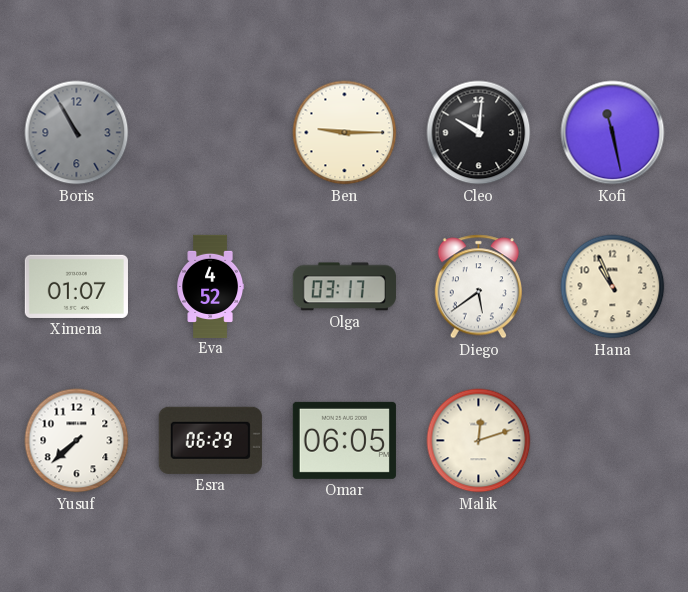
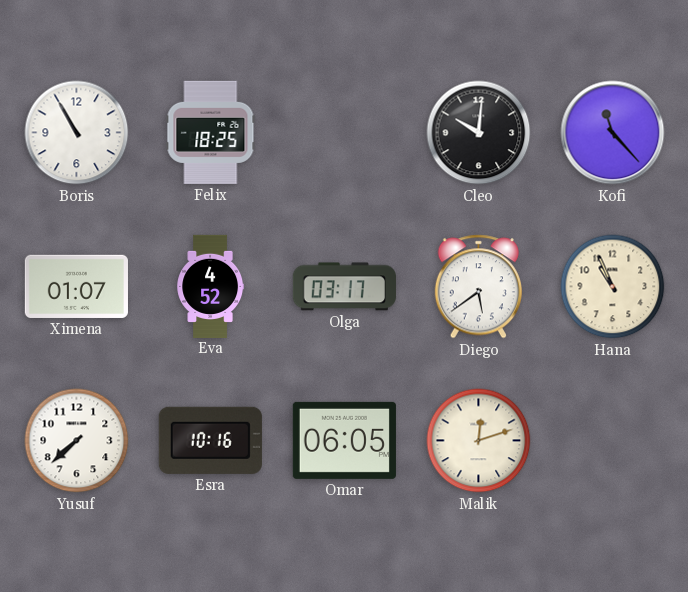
Boris dial: grey -> white (77, 133)
Felix: none -> 18:25 (211, 132)
Ben: 9:15 -> none (345, 133)
Kofi: 11:28 -> 11:23 (613, 133)
Esra: 06:29 -> 10:16 (210, 440)
